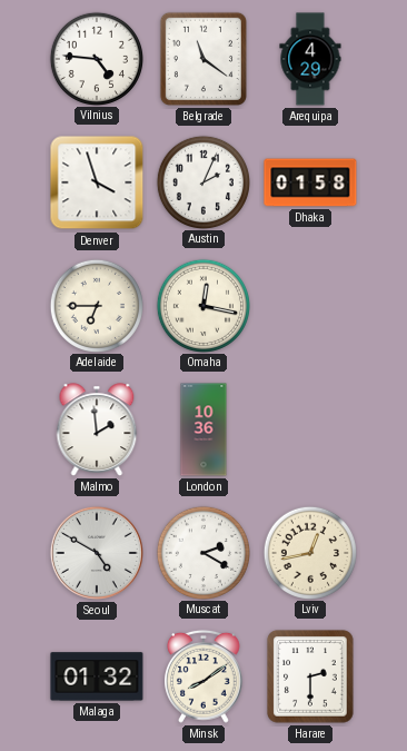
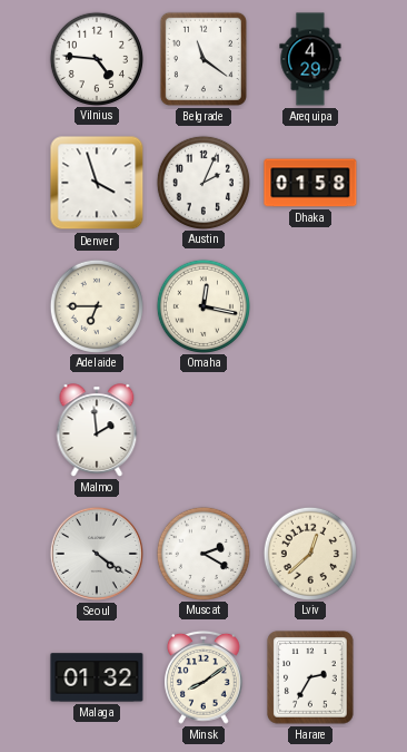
London: 10:36 -> none (203, 429)
Seoul: 4:50 -> 4:21 (97, 554)
Lviv: 12:43 -> 12:38 (309, 553)
Harare: 2:30 -> 2:35 (310, 677)
